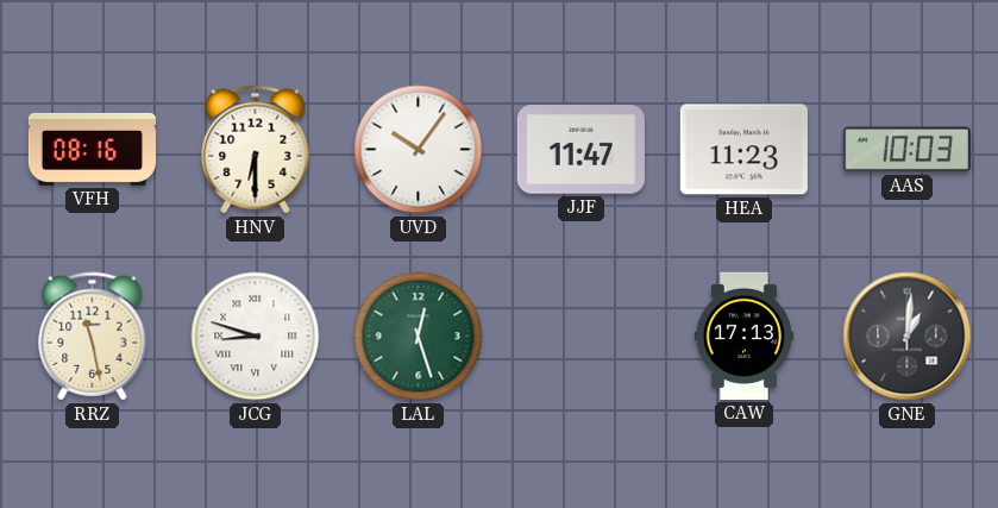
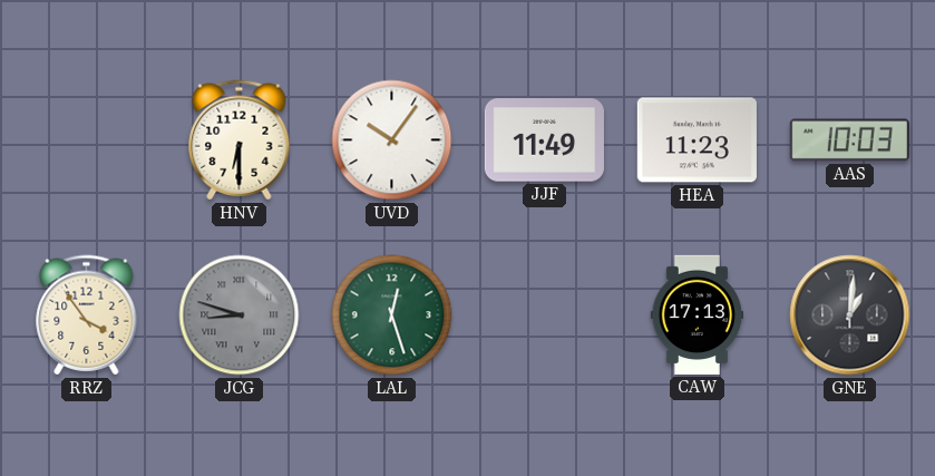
VFH: 08:16 -> none (92, 149)
JJF: 11:47 -> 11:49 (544, 140)
RRZ: 11:28 -> 3:54 (87, 315)
JCG dial: white -> grey (240, 315)
